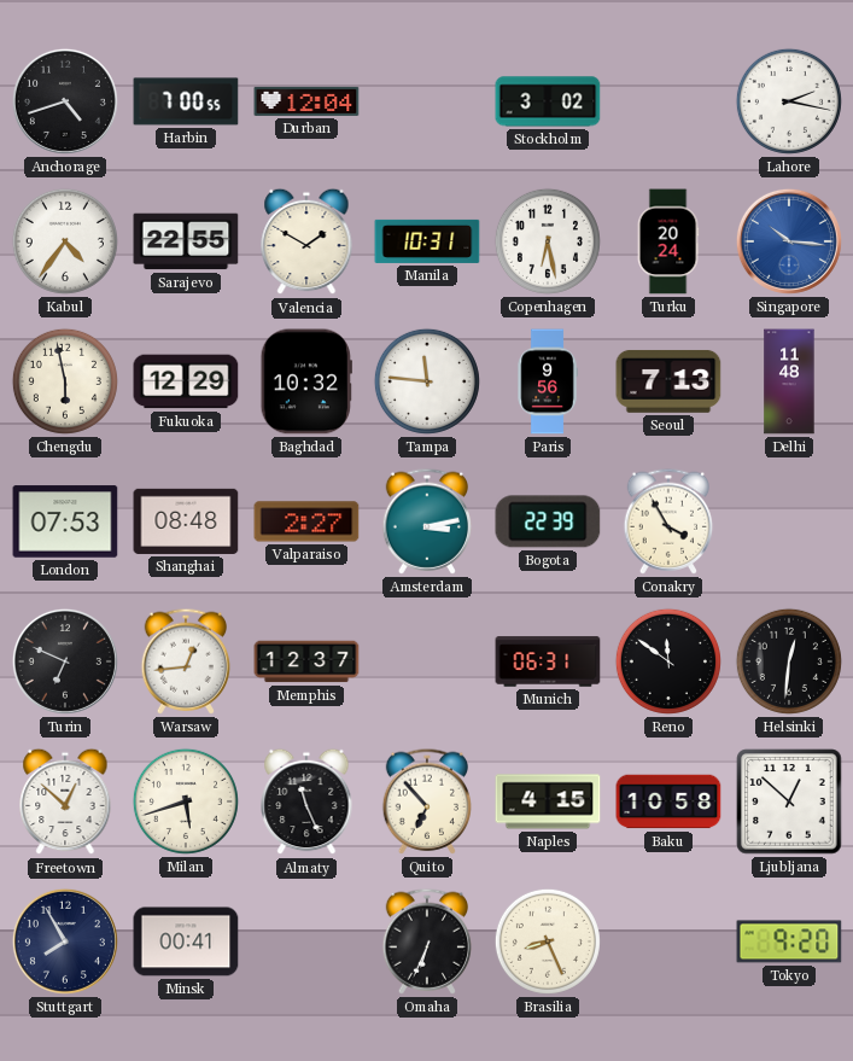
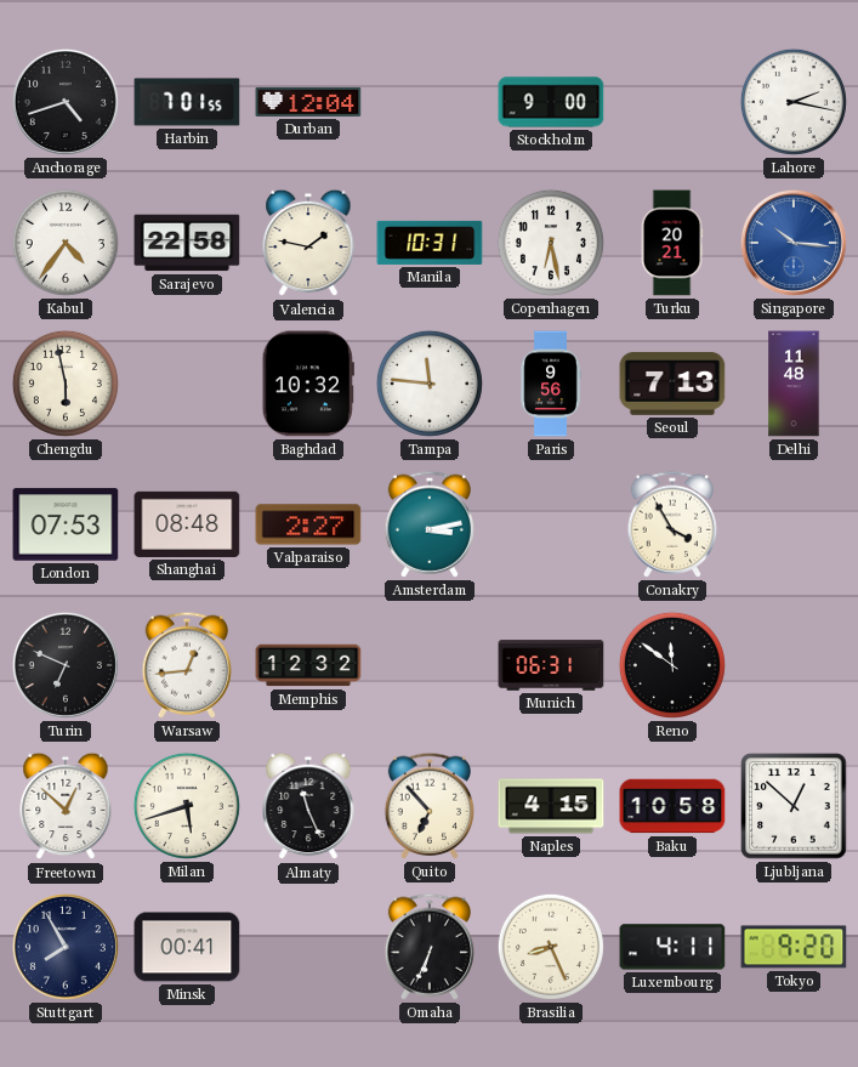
Harbin: 7:00 -> 7:01 (187, 102)
Stockholm: 3:02 -> 9:00 (551, 102)
Sarajevo: 22:55 -> 22:58 (187, 243)
Valencia: 1:50 -> 1:47 (308, 243)
Turku: 20:24 -> 20:21 (672, 243)
Fukuoka: 12:29 -> none (186, 381)
Bogota: 22:39 -> none (548, 521)
Memphis: 12:37 -> 12:32 (308, 665)
Helsinki: 12:31 -> none (789, 661)
Luxembourg: none -> 4:11 (672, 947)
